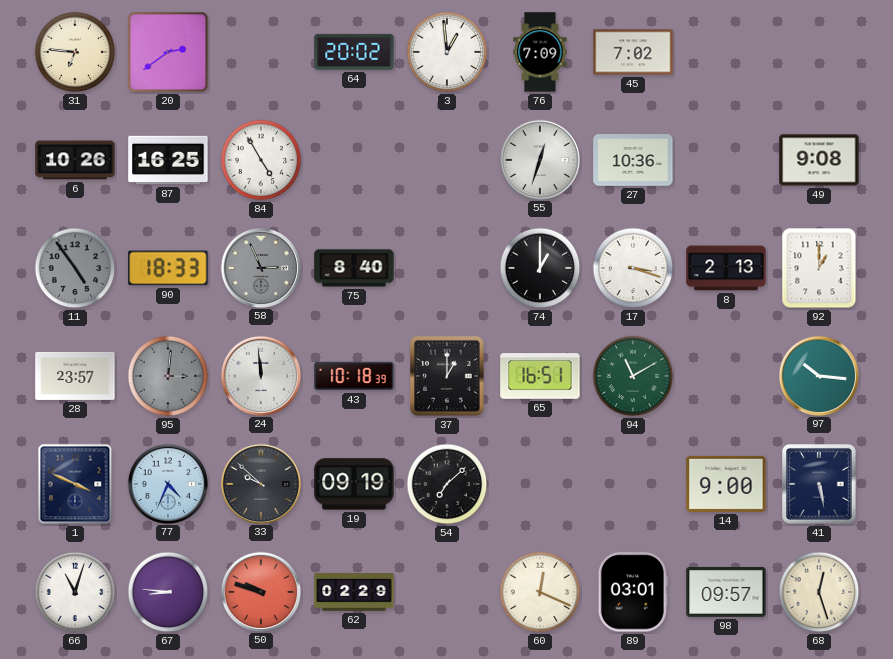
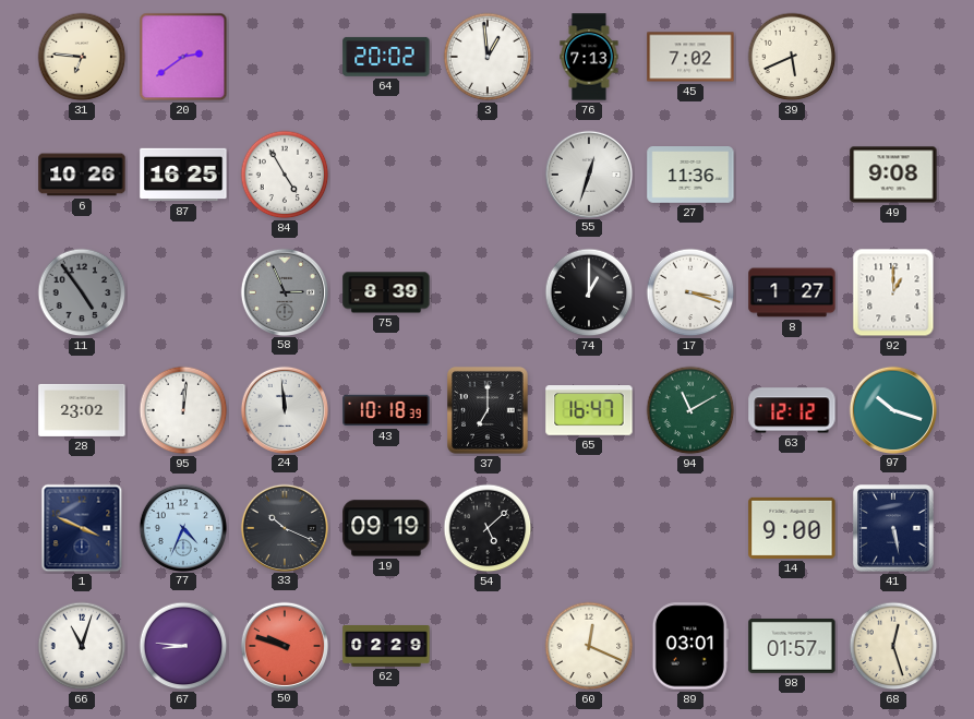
76: 7:09 -> 7:13 (589, 57)
39: none -> 5:41 (792, 57)
27: 10:36 -> 11:36 (690, 176)
90: 18:33 -> none (168, 268)
75: 8:40 -> 8:39 (386, 292)
8: 2:13 -> 1:27 (792, 292)
28: 23:57 -> 23:02 (82, 410)
95: 3:01 -> 12:01 (183, 410)
95 dial: grey -> white (183, 410)
37: 1:00 -> 7:00 (489, 410)
65: 16:51 -> 16:47 (589, 410)
63: none -> 12:12 (792, 410)
97: 10:16 -> 10:18 (892, 409)
33: 9:52 -> 10:19 (284, 527)
54: 7:08 -> 5:08 (488, 528)
98: 09:57 -> 01:57 (792, 646)
